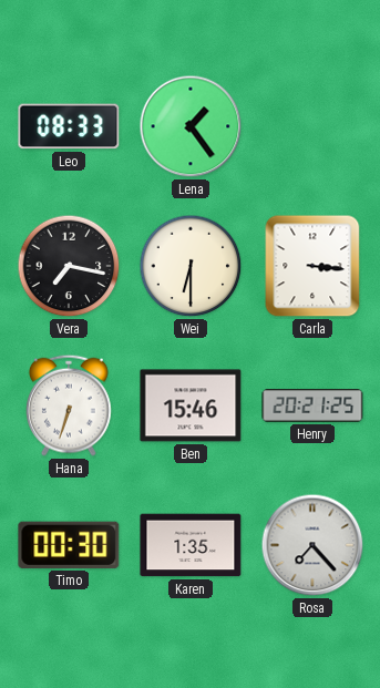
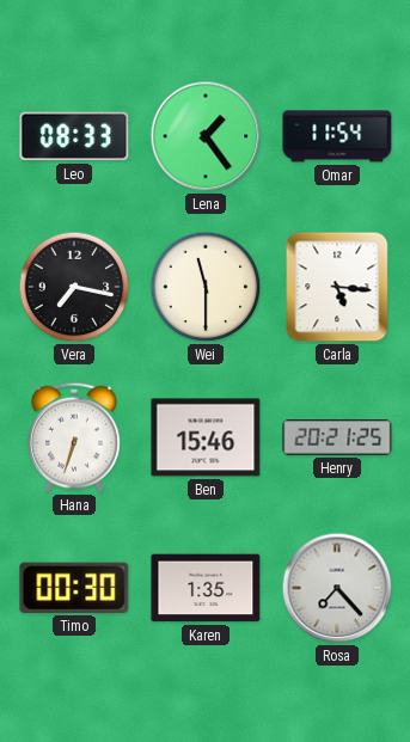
Omar: none -> 11:54 (337, 136)
Wei: 6:30 -> 11:30 (206, 287)
Carla: 3:16 -> 5:16 (337, 287)
